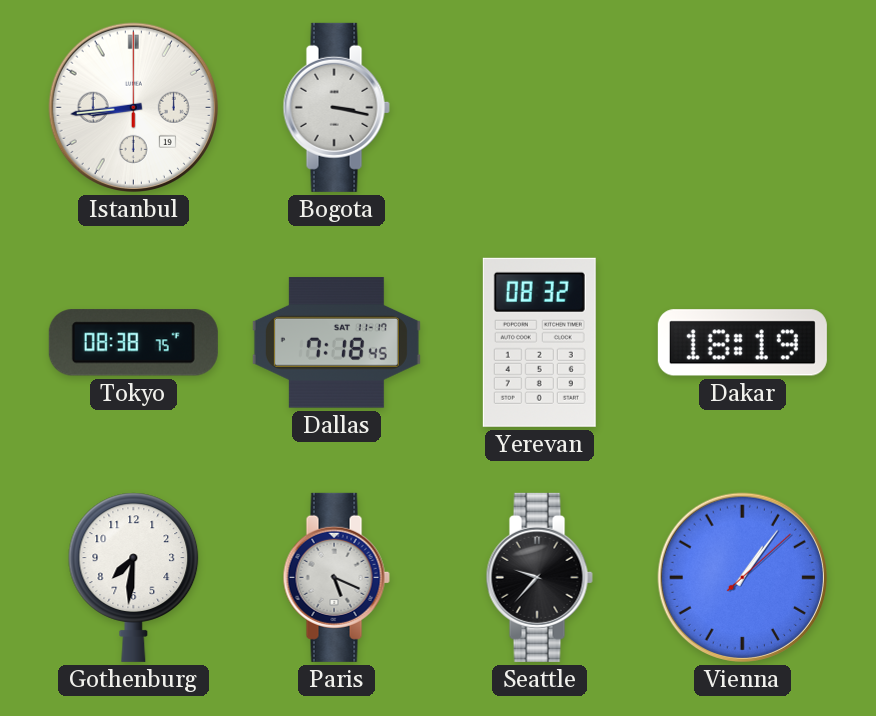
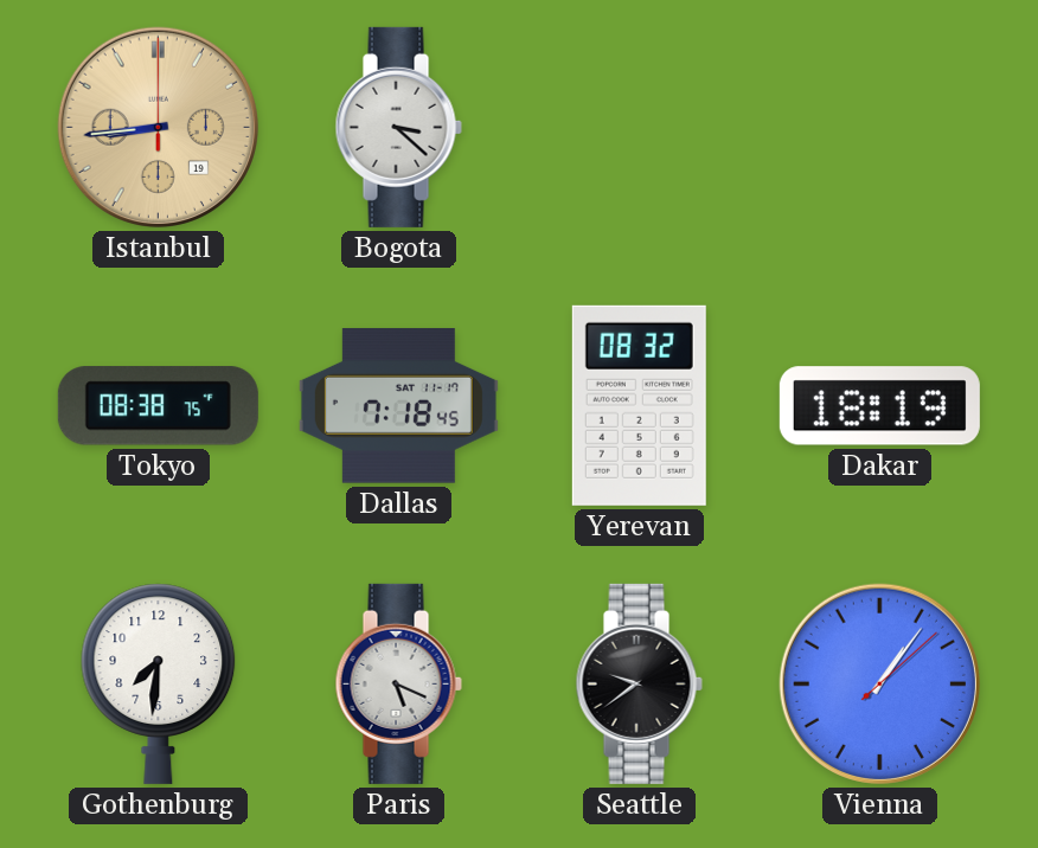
Istanbul dial: white -> champagne (158, 127)
Bogota: 3:17 -> 3:22 (398, 127)
Seattle: 9:37 -> 9:39 (639, 683)
